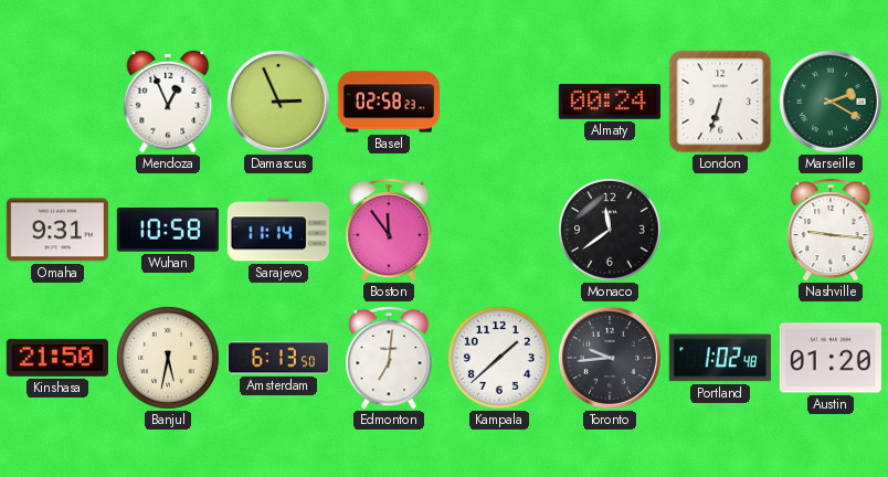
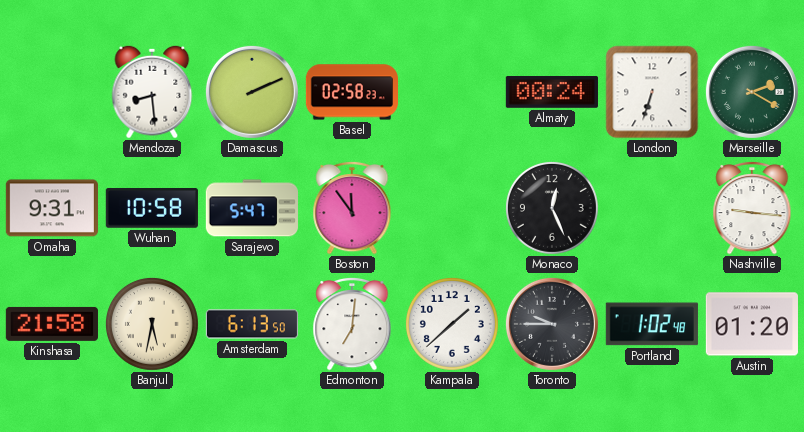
Mendoza: 12:56 -> 8:29 (152, 92)
Damascus: 2:56 -> 2:11 (252, 92)
Sarajevo: 11:14 -> 5:47 (252, 208)
Monaco: 11:39 -> 12:26 (552, 208)
Kinshasa: 21:50 -> 21:58 (52, 324)
Toronto: 9:44 -> 9:45 (552, 324)
